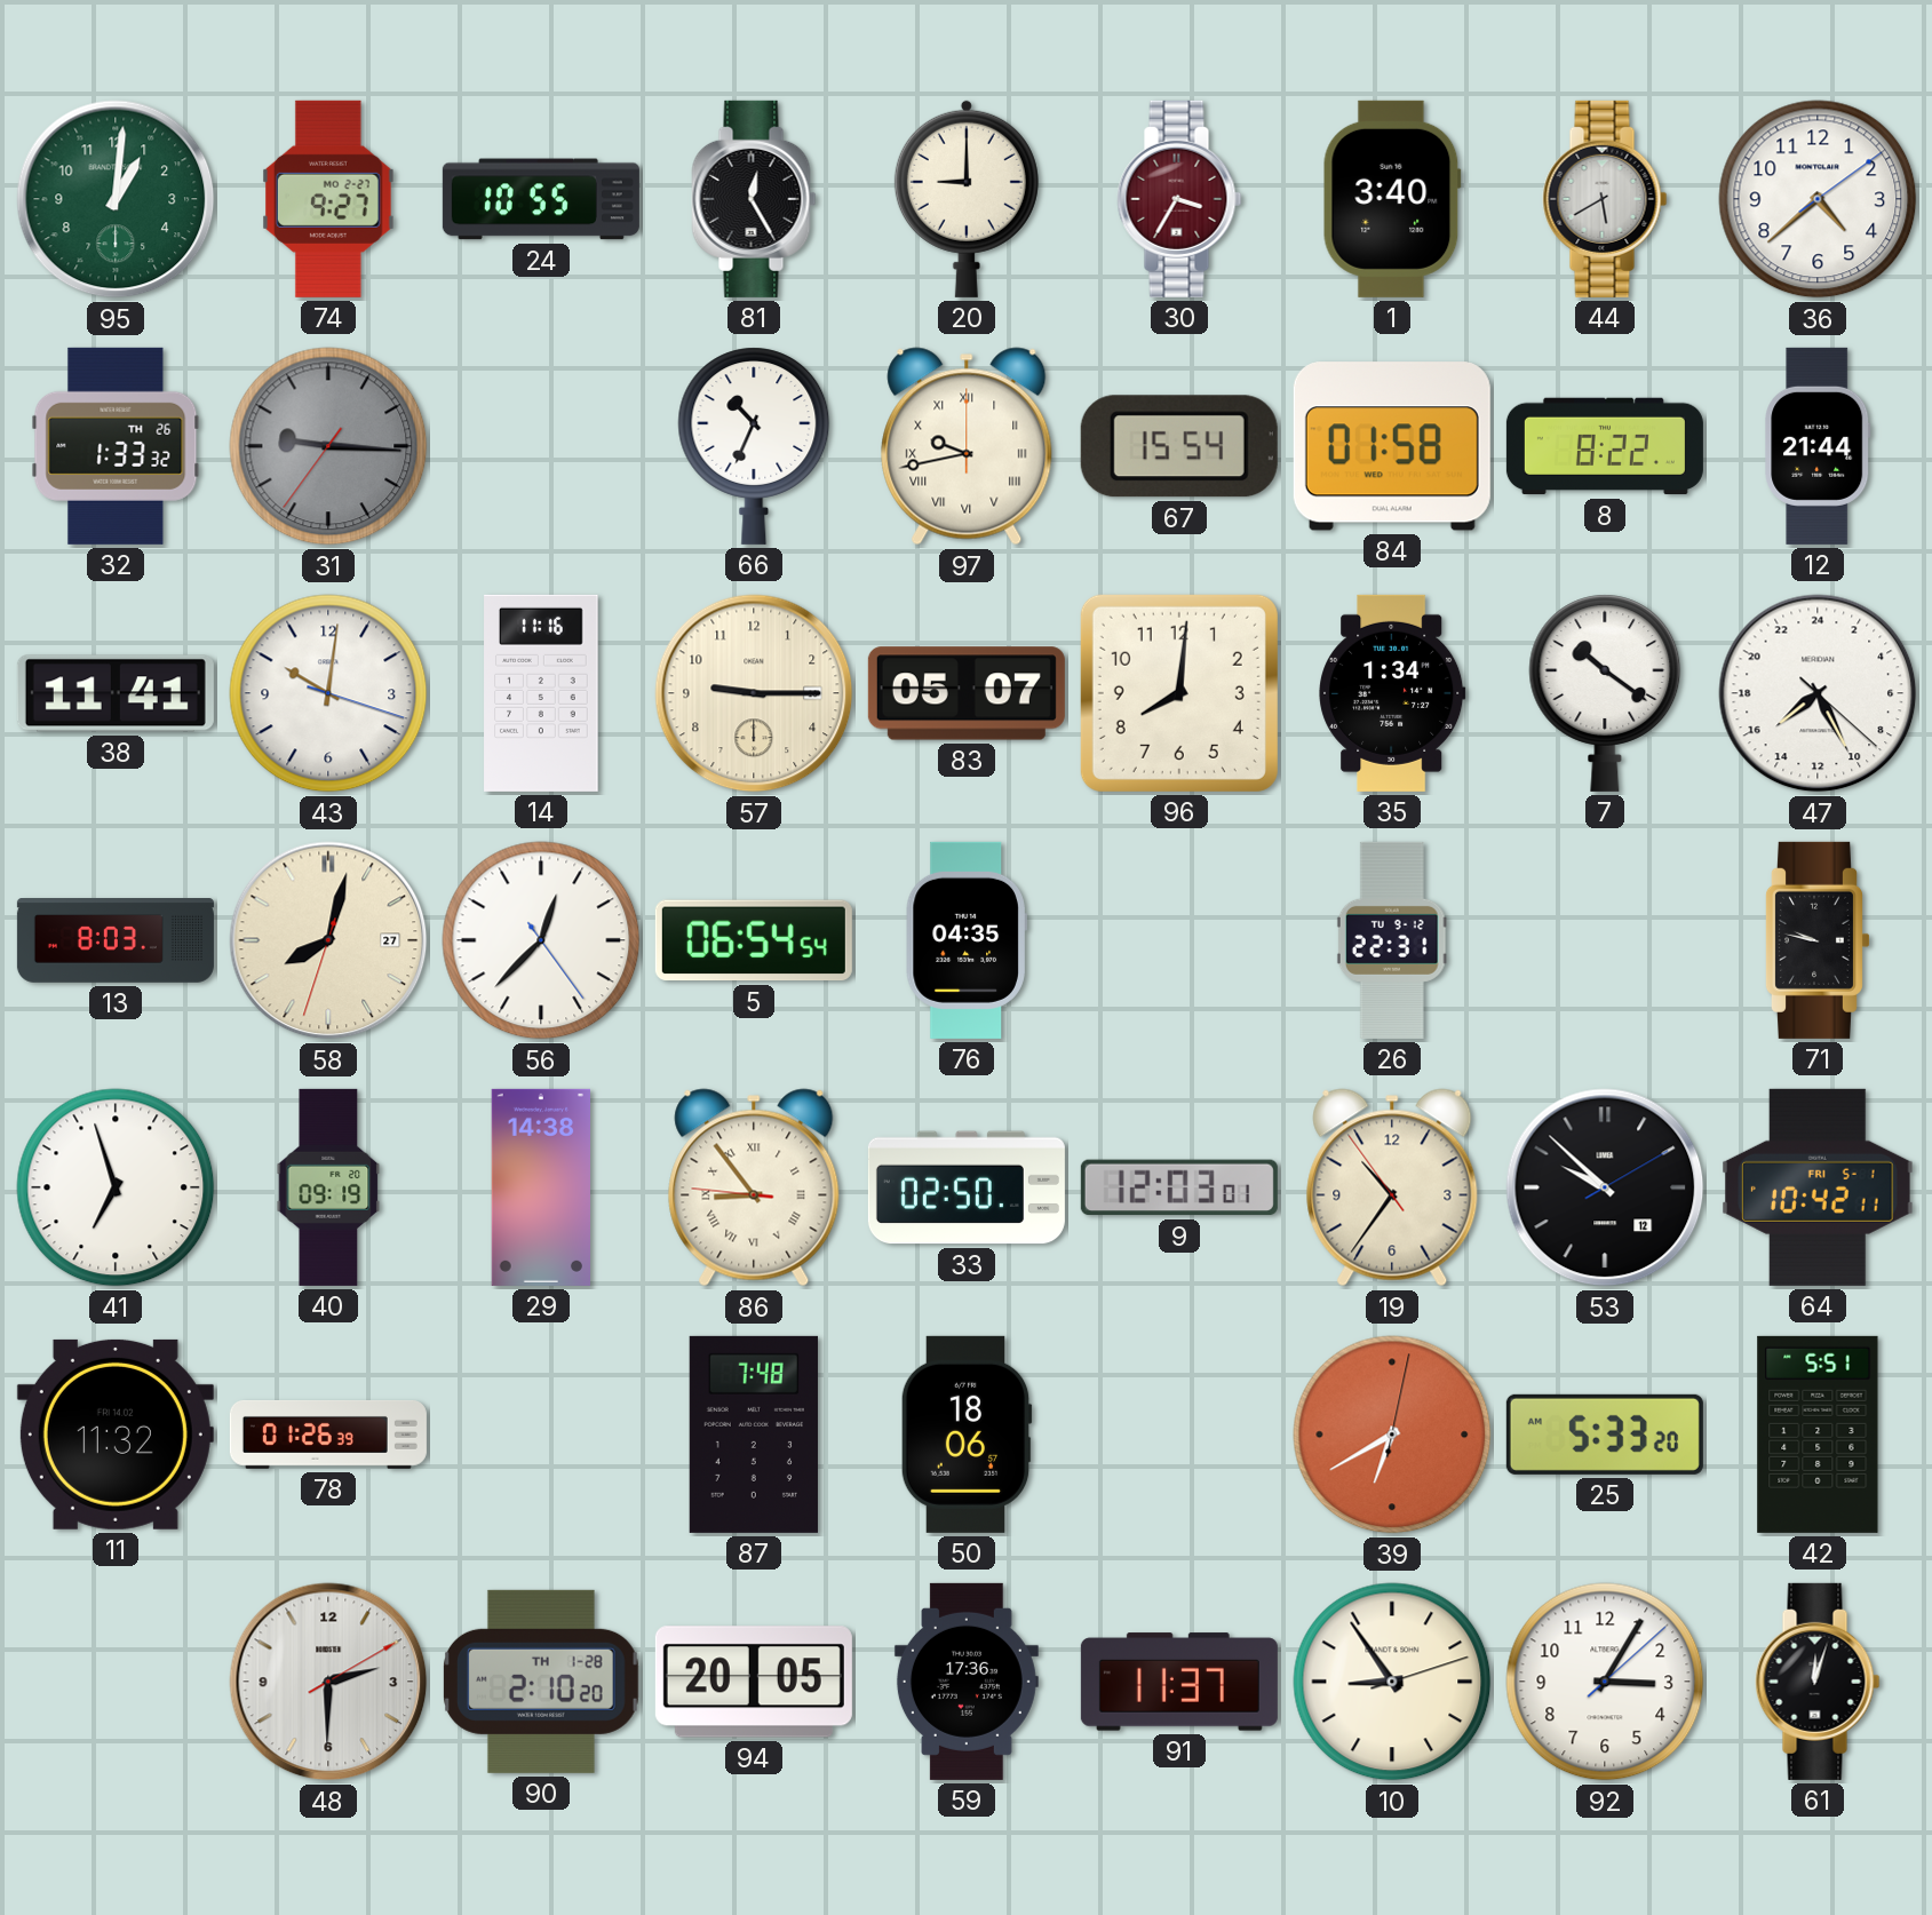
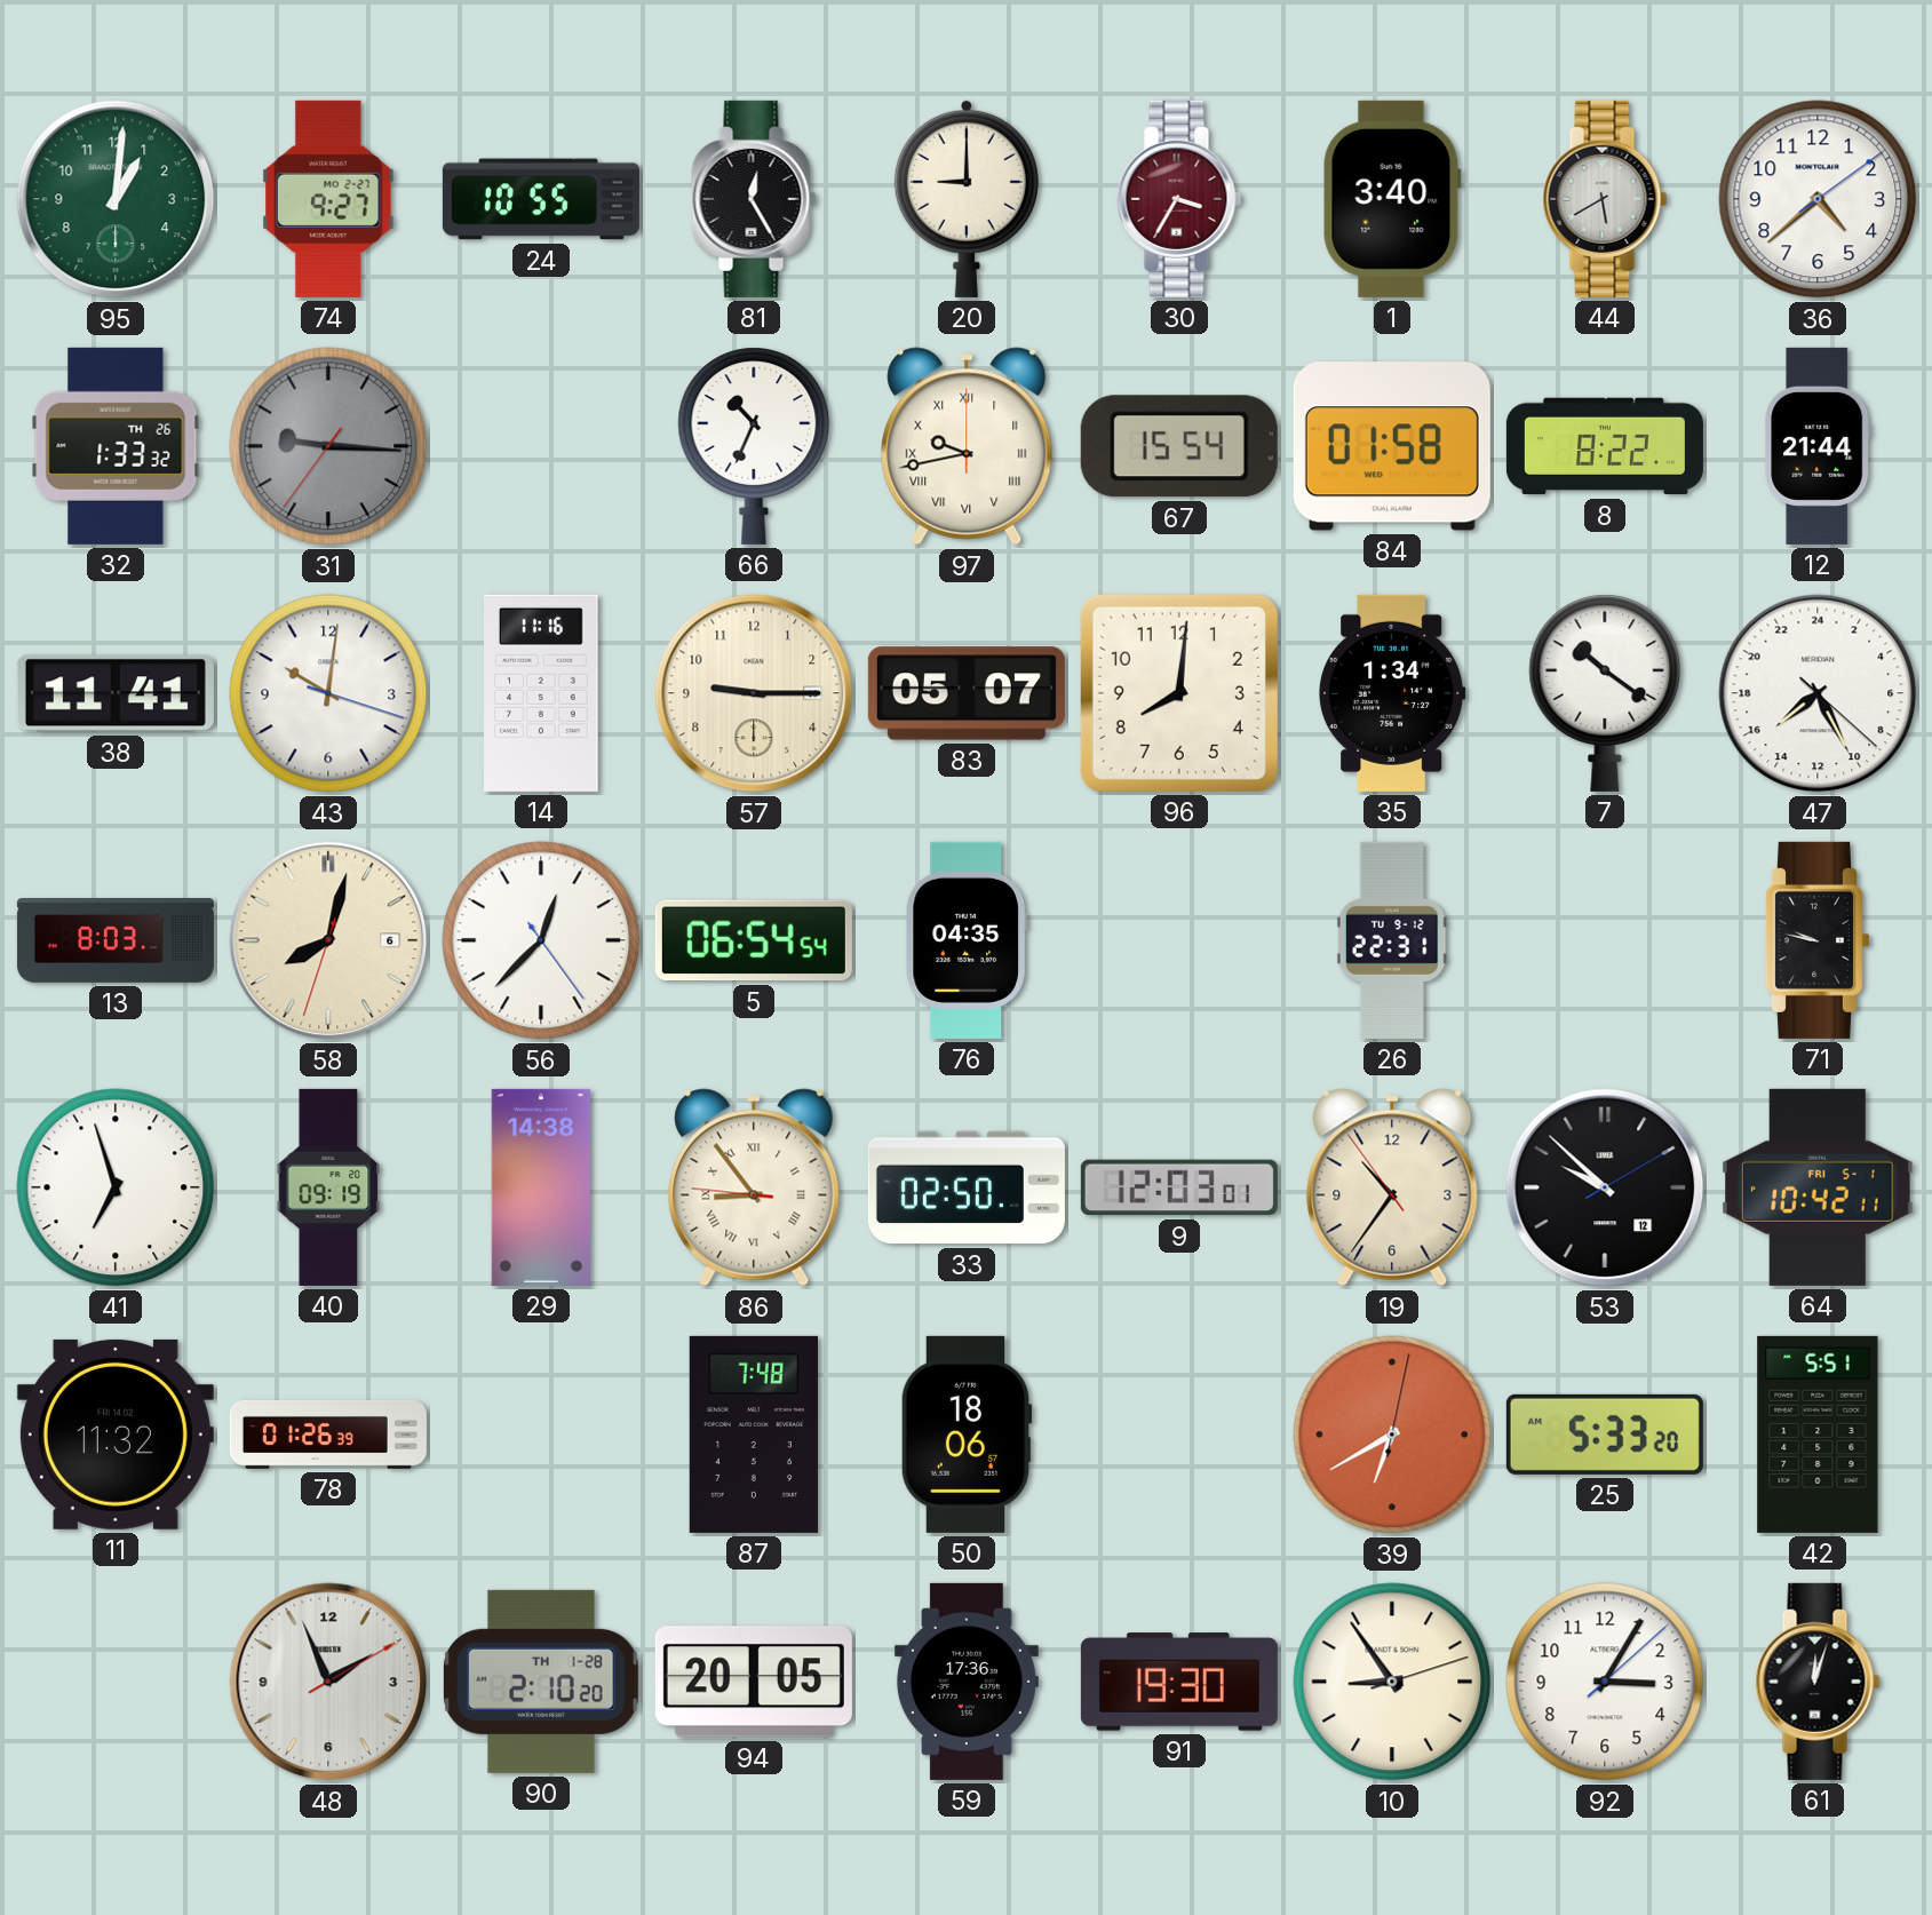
58 date: 27 -> 6 (328, 940)
48: 2:30 -> 1:56 (328, 1682)
91: 11:37 -> 19:30 (1179, 1682)
